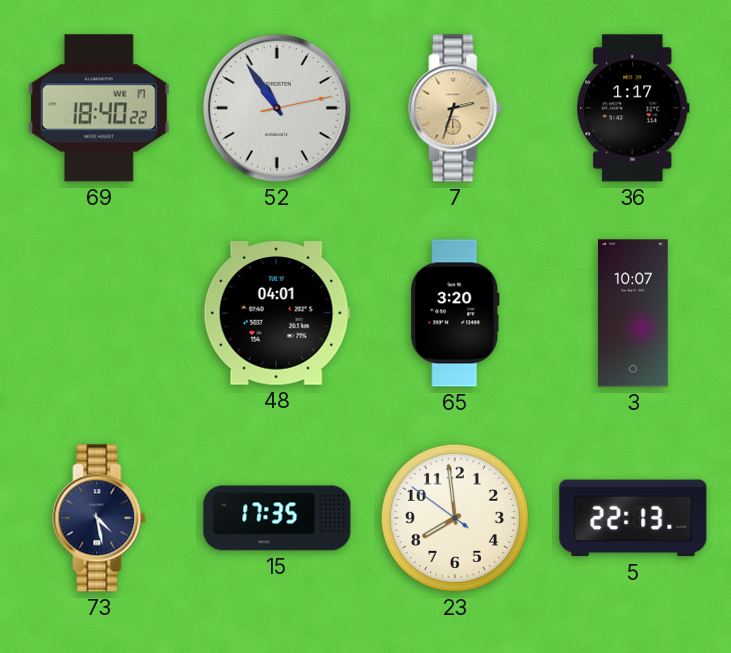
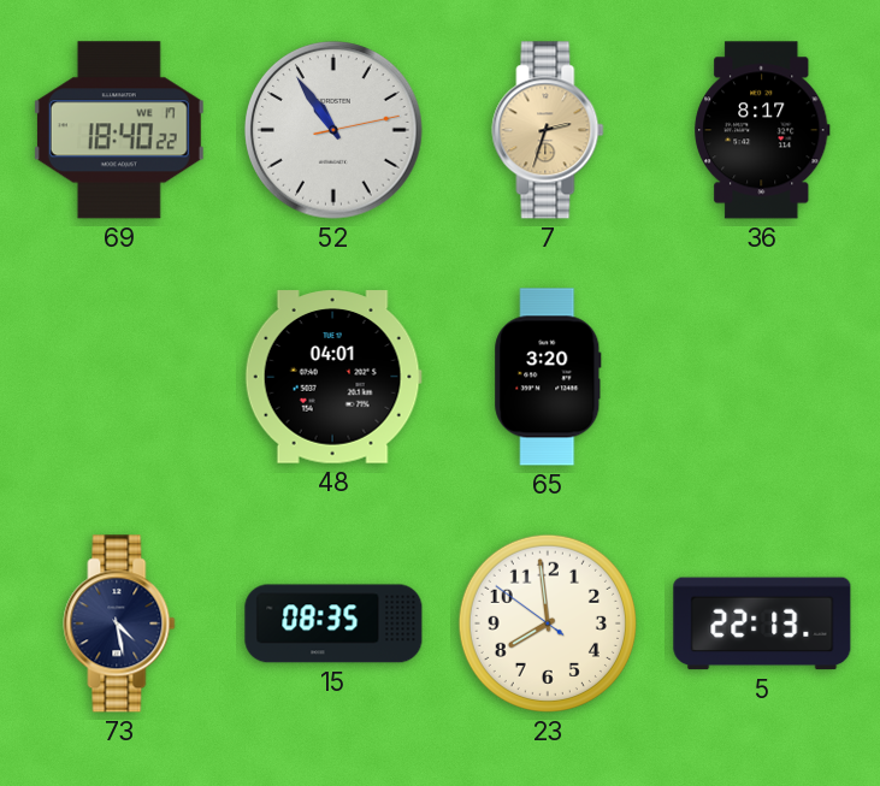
36: 1:17 -> 8:17 (762, 130)
3: 10:07 -> none (633, 313)
15: 17:35 -> 08:35 (333, 624)
